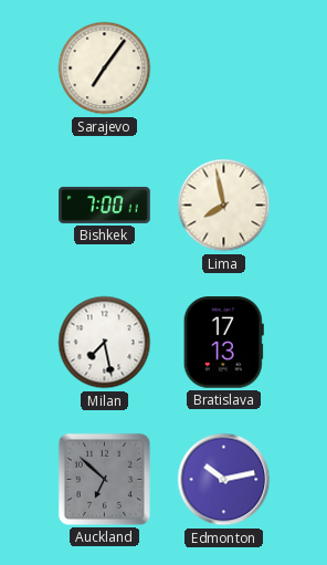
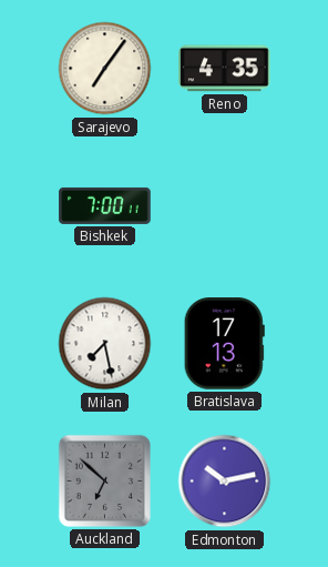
Reno: none -> 4:35 (225, 69)
Lima: 7:58 -> none (224, 206)
